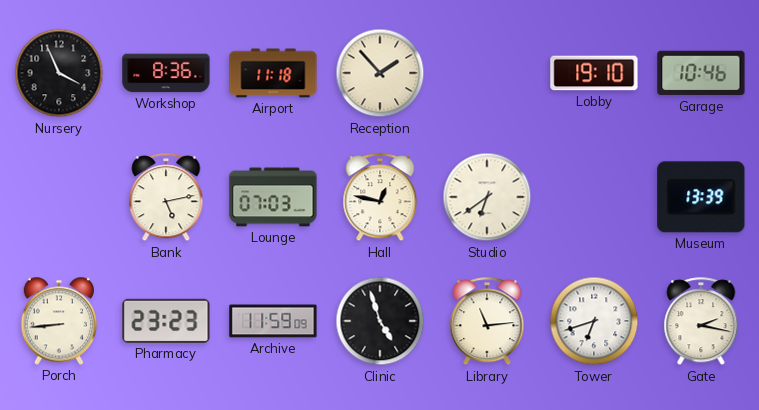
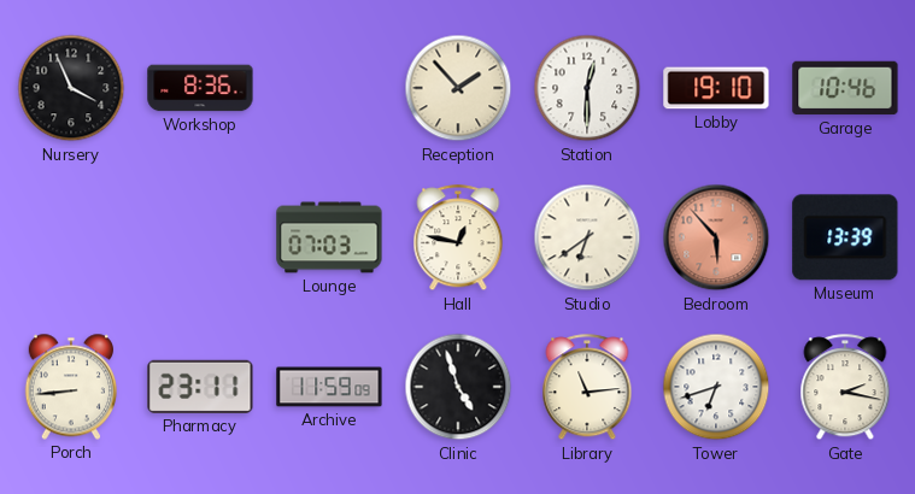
Airport: 11:18 -> none (273, 73)
Station: none -> 12:30 (587, 88)
Bank: 5:13 -> none (166, 198)
Bedroom: none -> 5:53 (716, 237)
Pharmacy: 23:23 -> 23:11 (200, 387)
